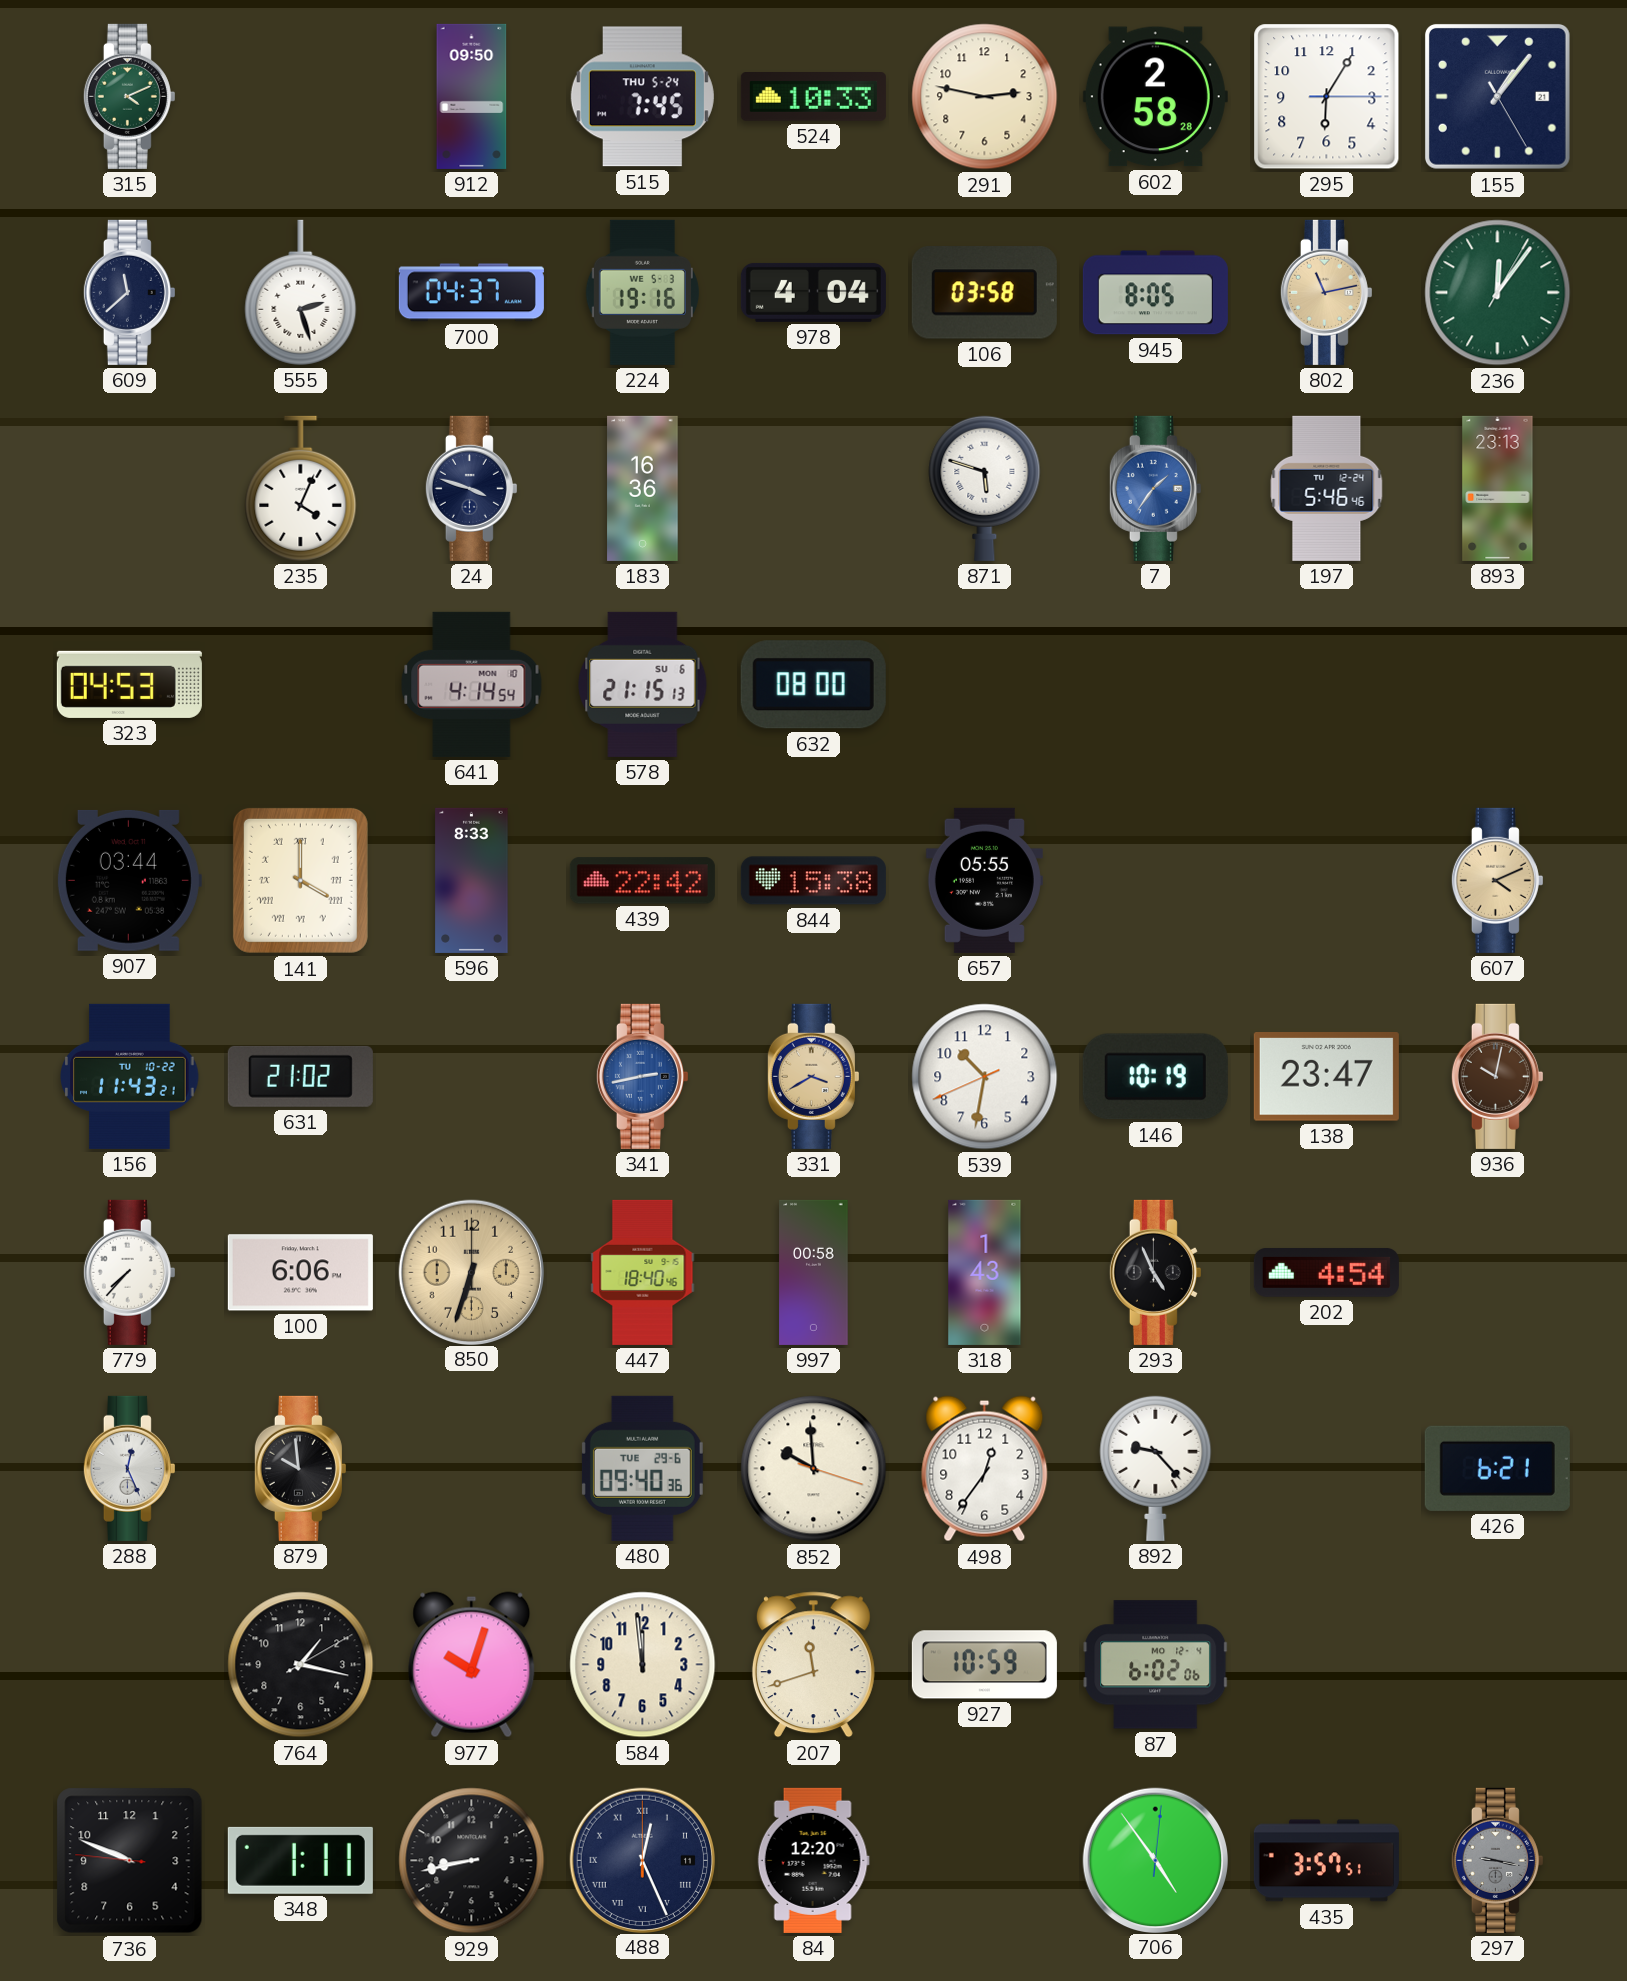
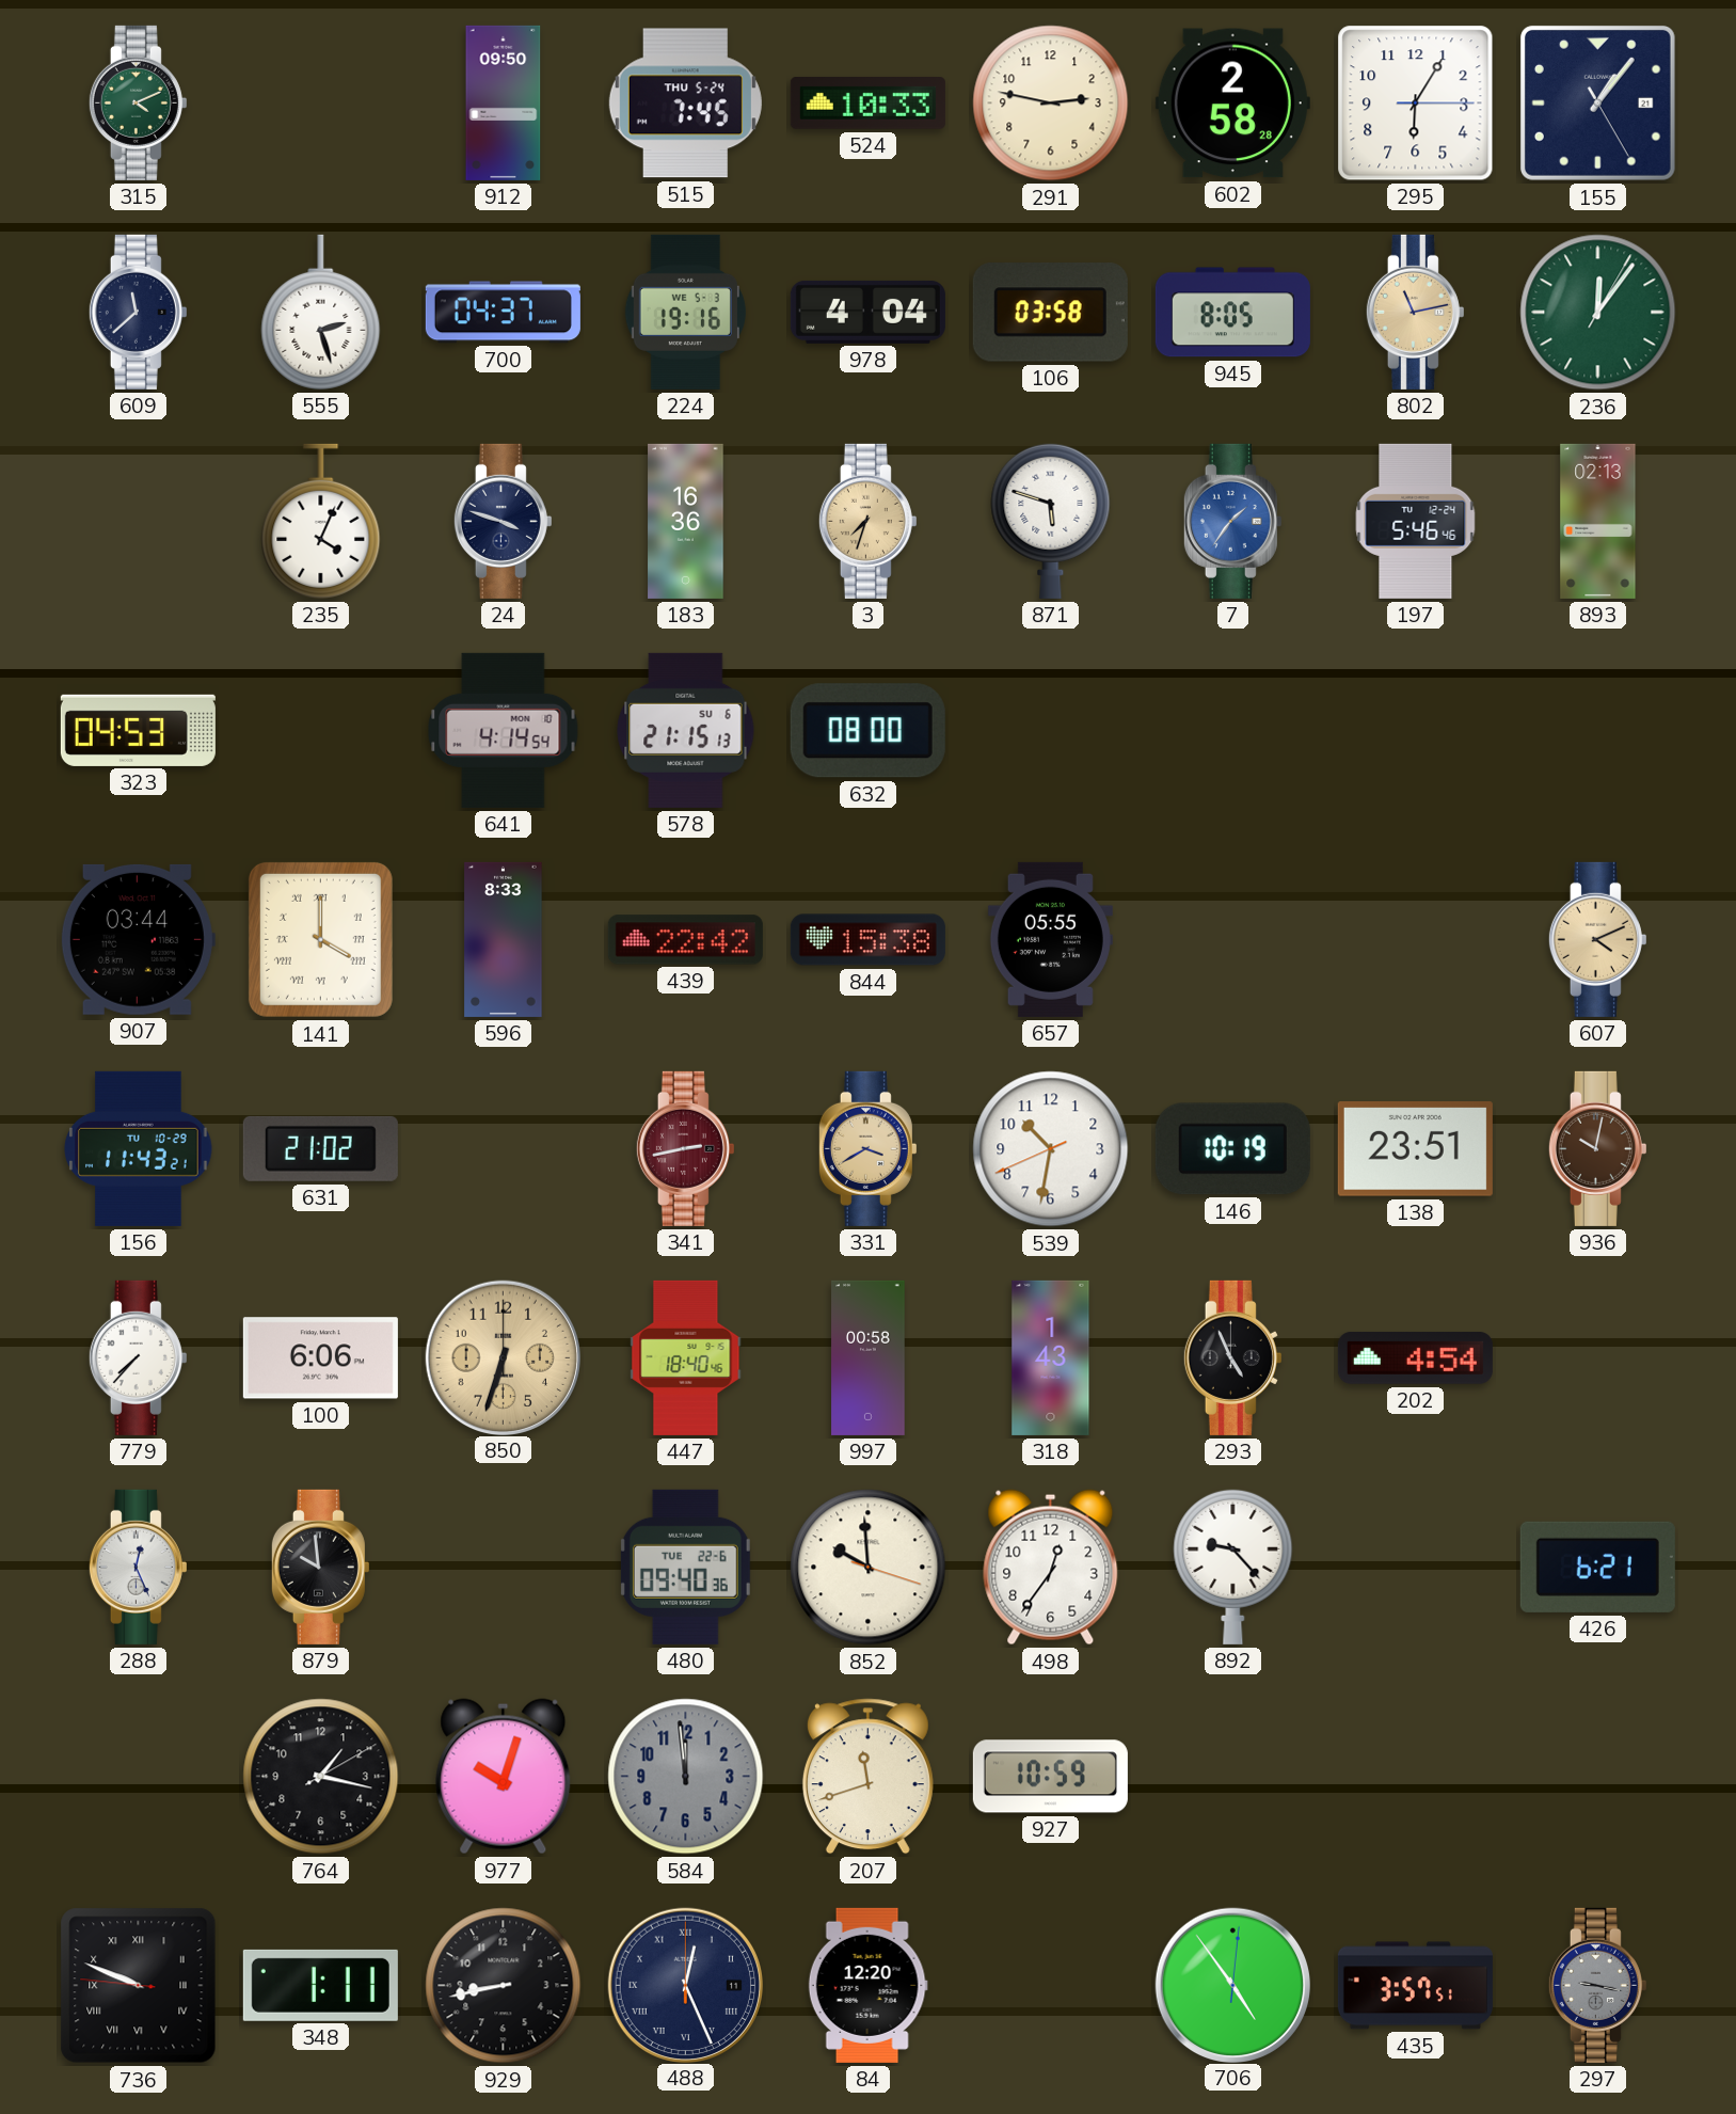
3: none -> 7:33 (867, 521)
893: 23:13 -> 02:13 (1598, 521)
156 date: TU 10-22 -> TU 10-29 (139, 1148)
341 dial: blue -> burgundy (685, 1148)
138: 23:47 -> 23:51 (1415, 1149)
480 date: TUE 29-6 -> TUE 22-6 (685, 1567)
584 dial: cream -> grey (686, 1777)
87: 6:02 -> none (1156, 1665)
736 numerals: Arabic -> Roman (139, 1986)
